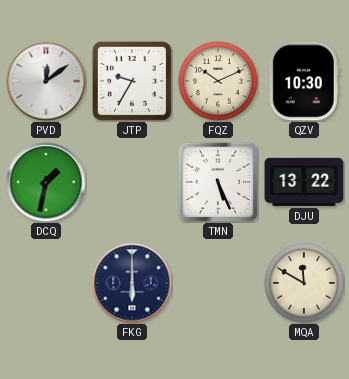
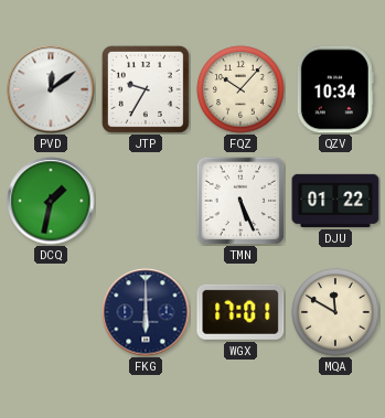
FQZ: 10:11 -> 10:07 (240, 89)
QZV: 10:30 -> 10:34 (335, 89)
DJU: 13:22 -> 01:22 (335, 201)
WGX: none -> 17:01 (240, 312)
